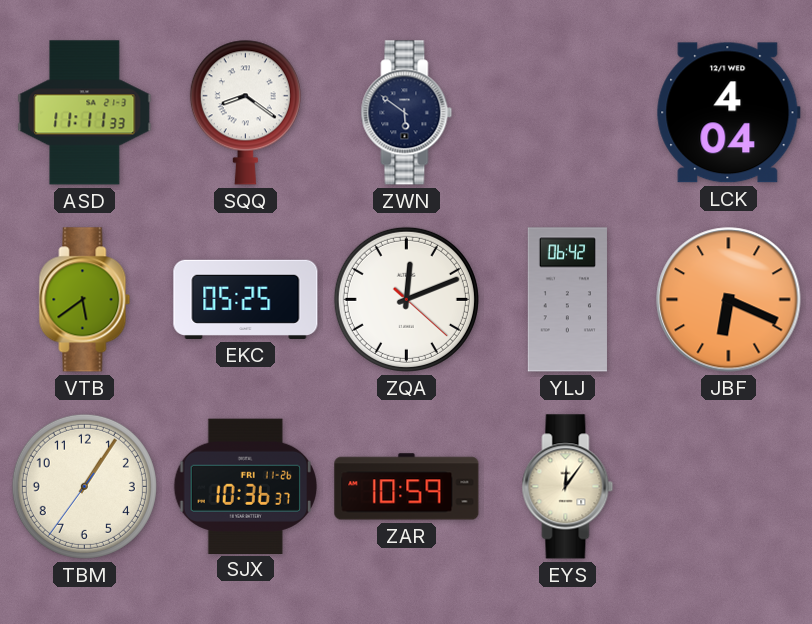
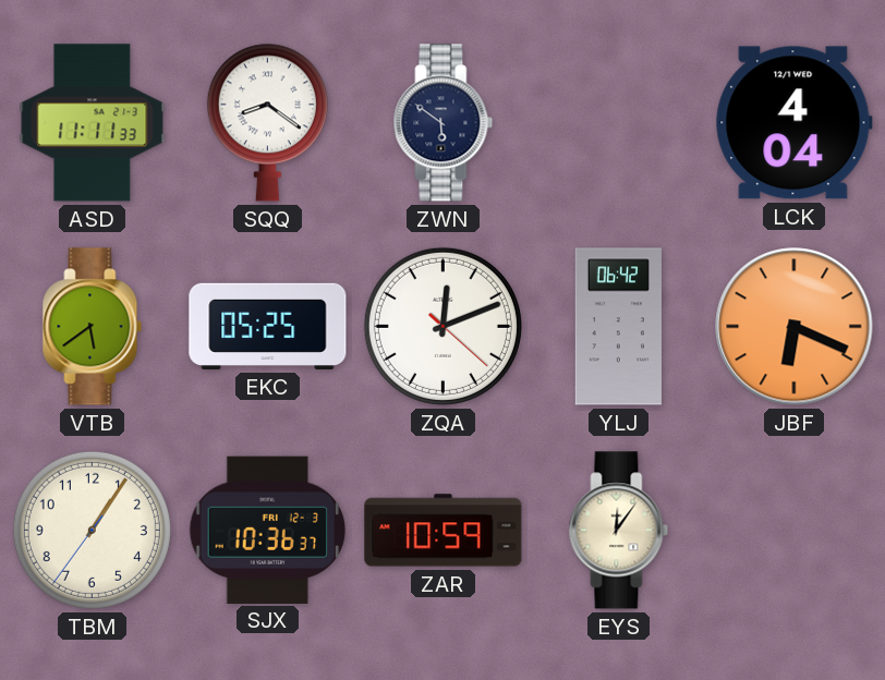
SJX date: FRI 11-26 -> FRI 12-3 (268, 530)
